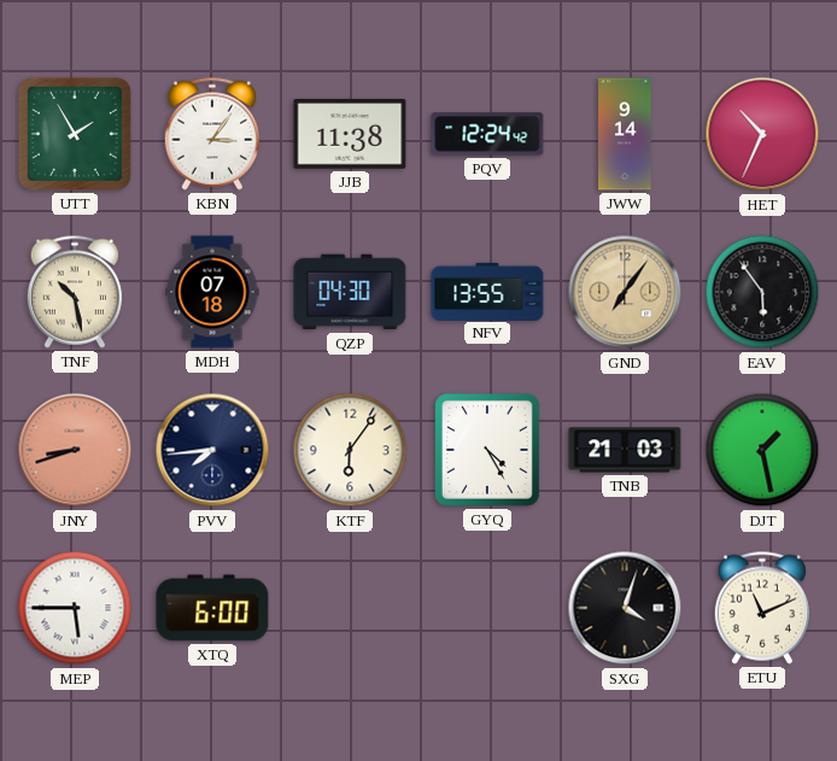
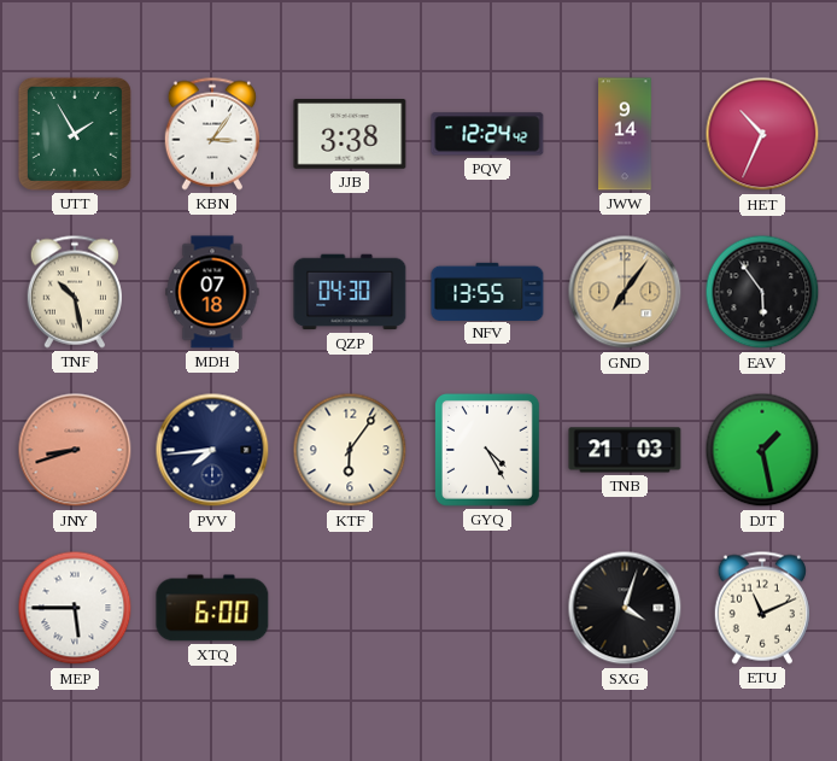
JJB: 11:38 -> 3:38 (350, 135)
